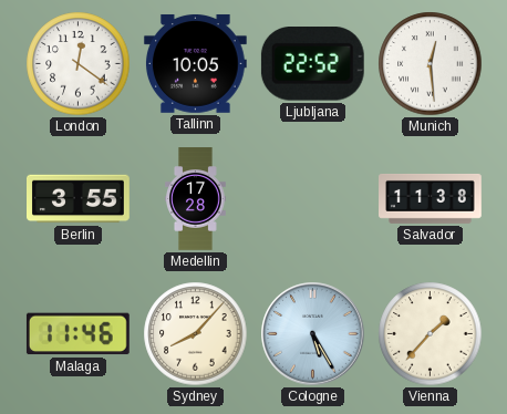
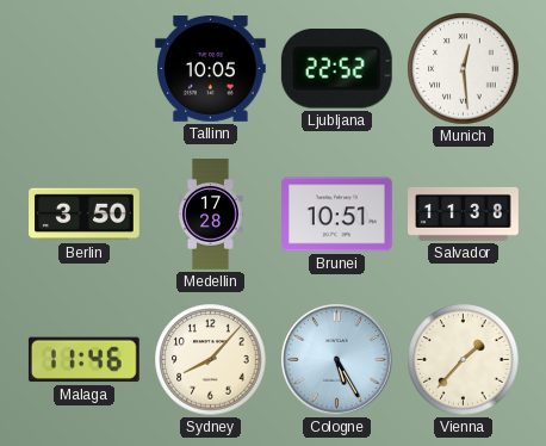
London: 12:21 -> none (79, 64)
Berlin: 3:55 -> 3:50 (85, 215)
Brunei: none -> 10:51 (337, 215)
